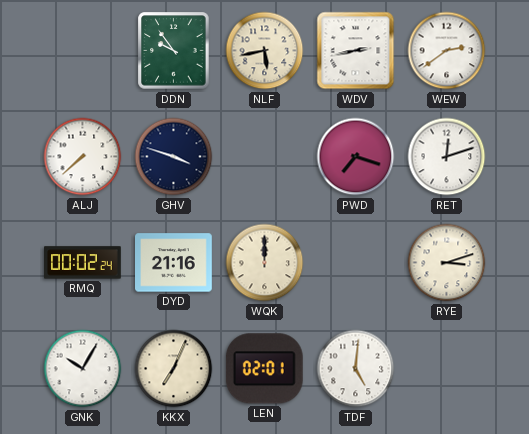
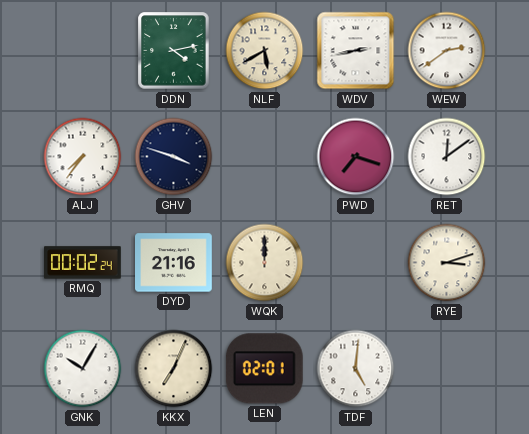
DDN: 9:54 -> 4:13 (174, 51)
NLF: 5:43 -> 5:40 (265, 51)
ALJ: 7:38 -> 7:36 (83, 157)
RET: 12:12 -> 12:09 (447, 157)
